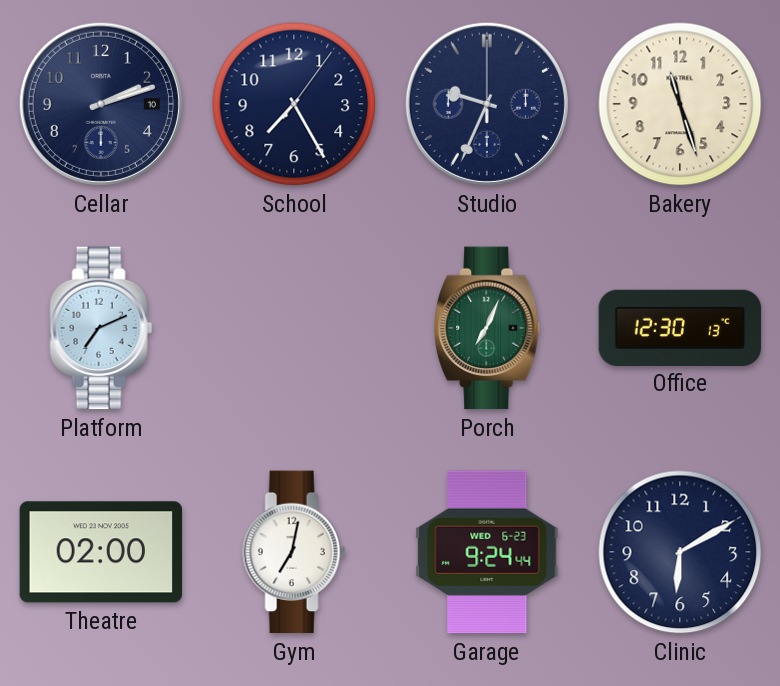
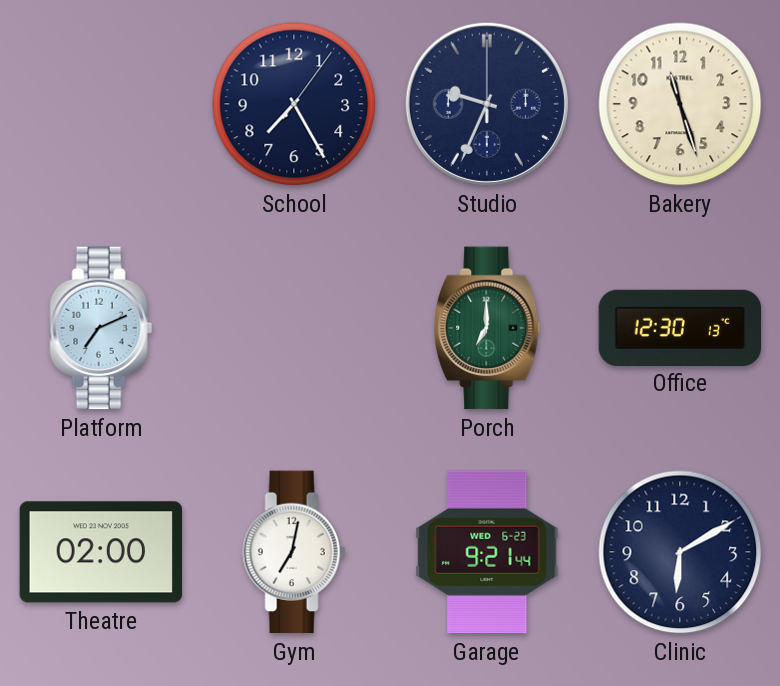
Cellar: 2:12 -> none (101, 104)
Porch: 7:04 -> 7:00 (488, 328)
Garage: 9:24 -> 9:21 (487, 552)
